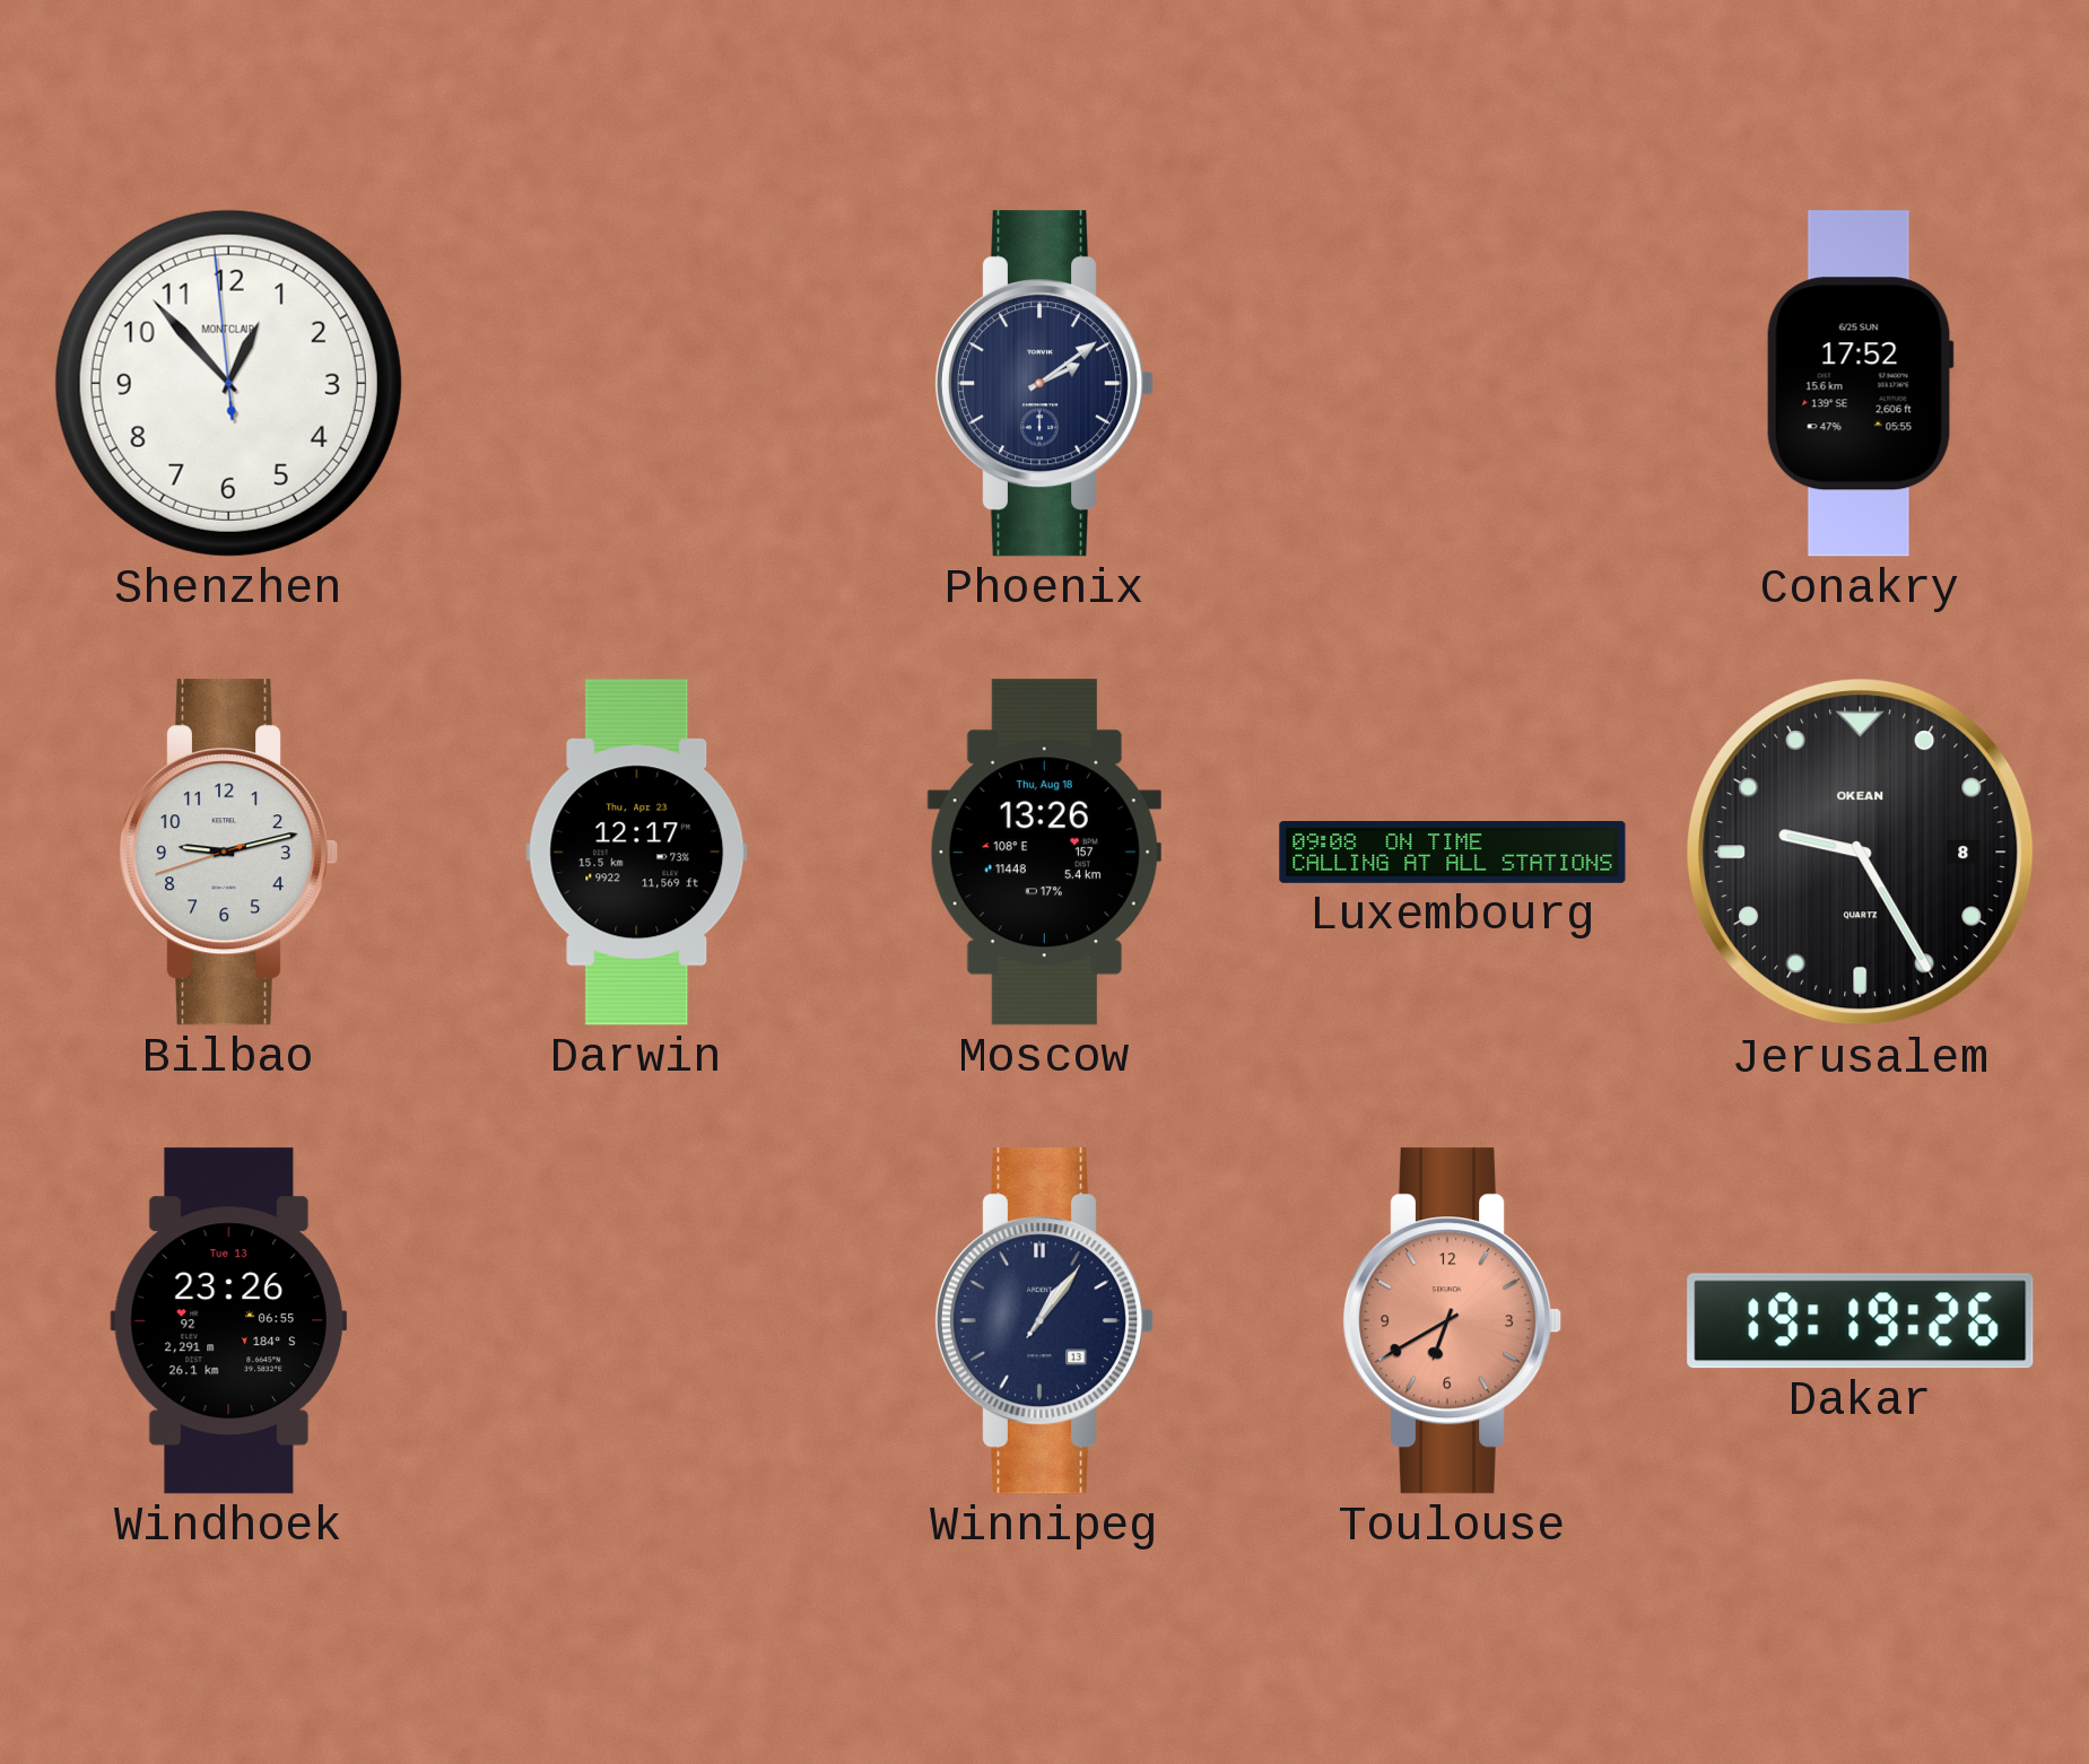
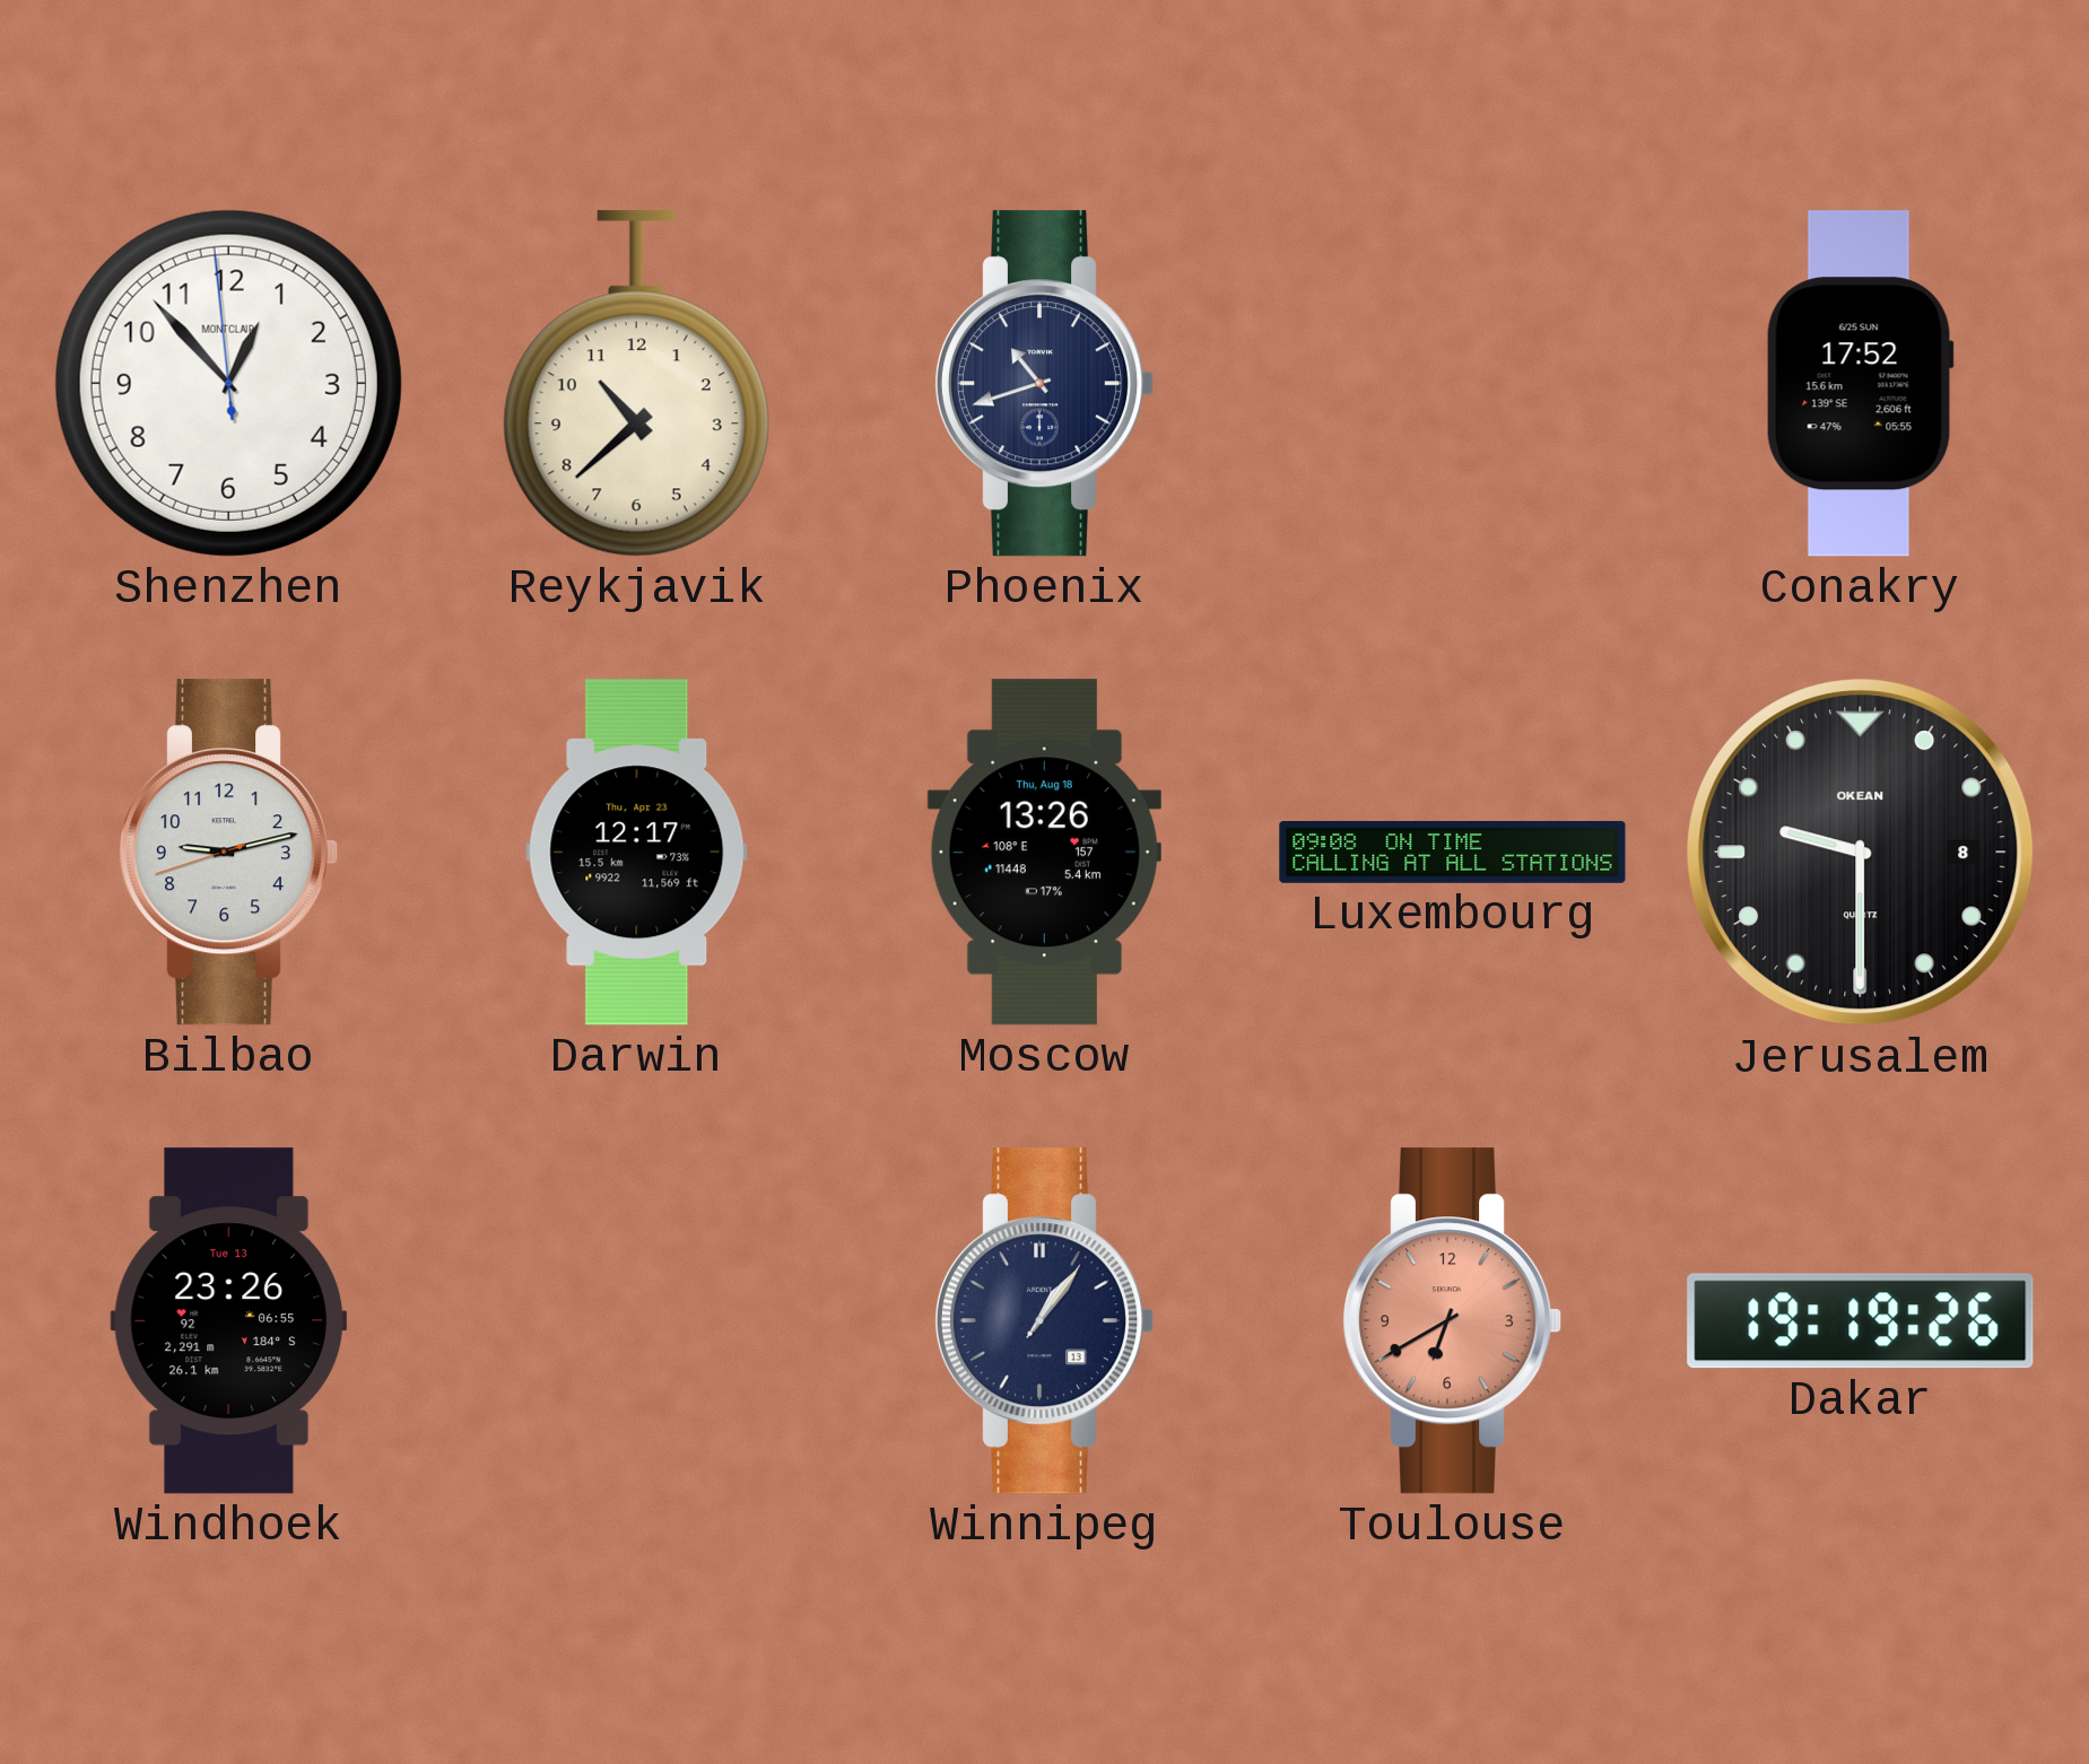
Reykjavik: none -> 10:38 (636, 384)
Phoenix: 2:09 -> 10:42 (1044, 384)
Jerusalem: 9:25 -> 9:30 (1861, 853)
